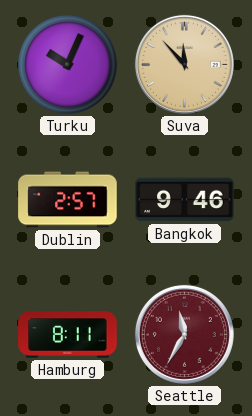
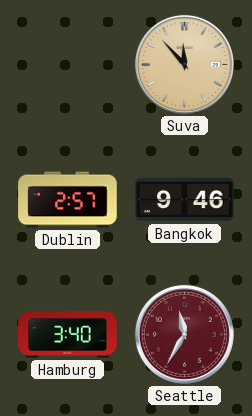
Turku: 10:04 -> none (68, 65)
Hamburg: 8:11 -> 3:40 (68, 335)
